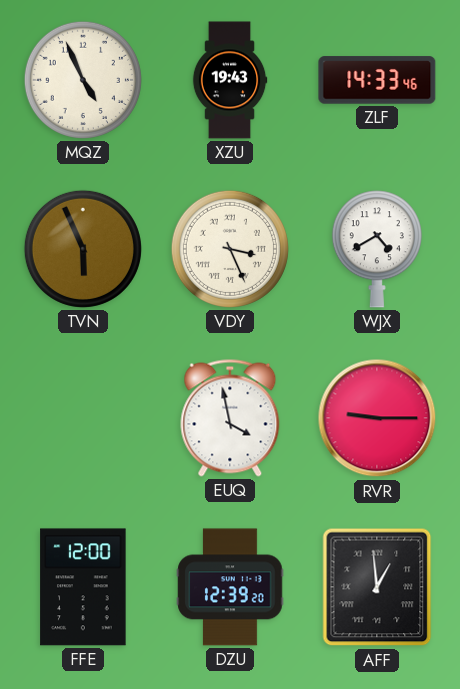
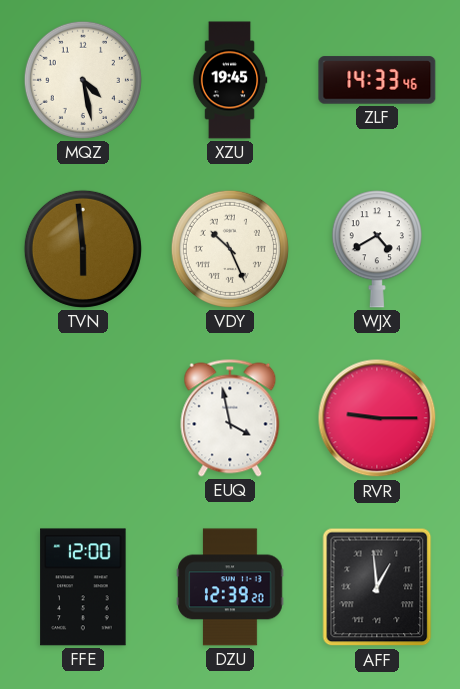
MQZ: 4:56 -> 4:28 (83, 80)
XZU: 19:43 -> 19:45 (230, 80)
TVN: 5:56 -> 5:59 (83, 249)
VDY: 3:26 -> 10:26 (230, 249)
